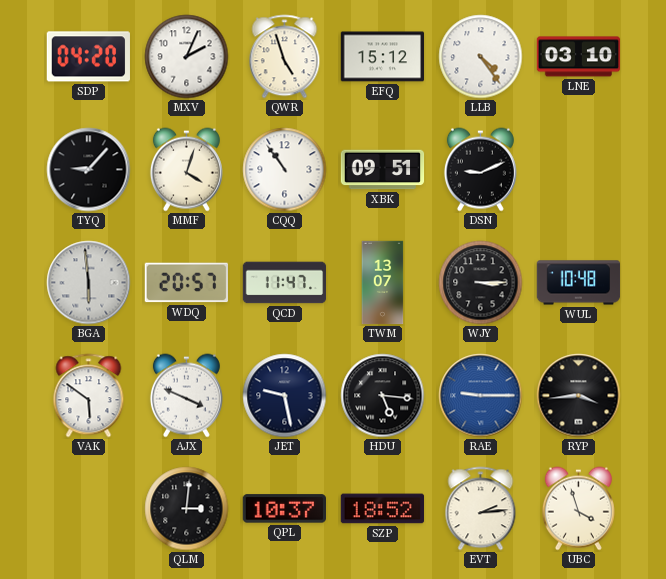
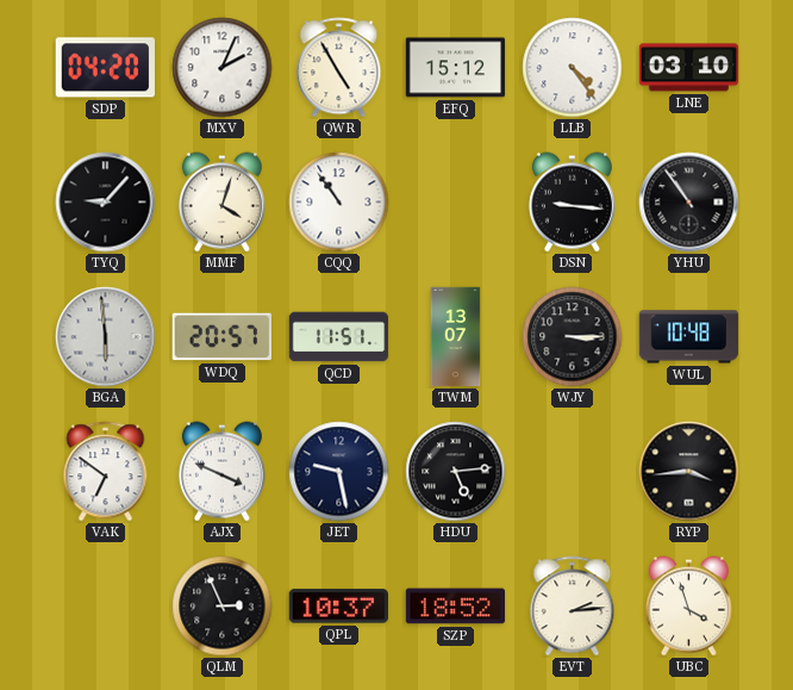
QWR: 4:57 -> 4:55 (339, 68)
XBK: 09:51 -> none (383, 170)
DSN: 9:11 -> 9:16 (572, 203)
YHU: none -> 10:54 (689, 203)
QCD: 11:47 -> 11:51 (339, 337)
VAK: 5:51 -> 6:51 (106, 472)
HDU: 5:16 -> 5:14 (456, 472)
RAE: 9:15 -> none (481, 396)
QLM: 3:01 -> 2:56 (223, 607)
